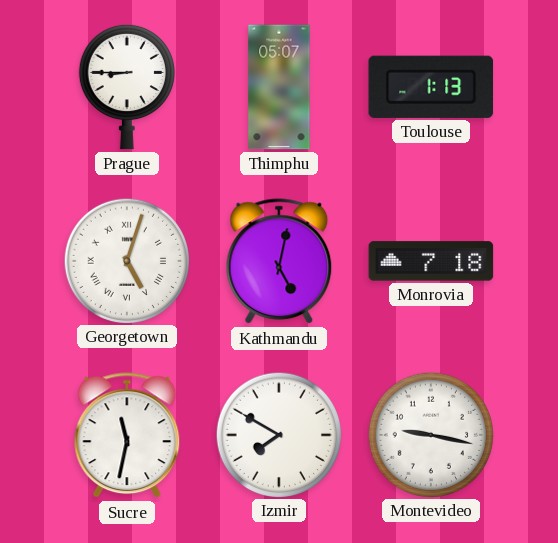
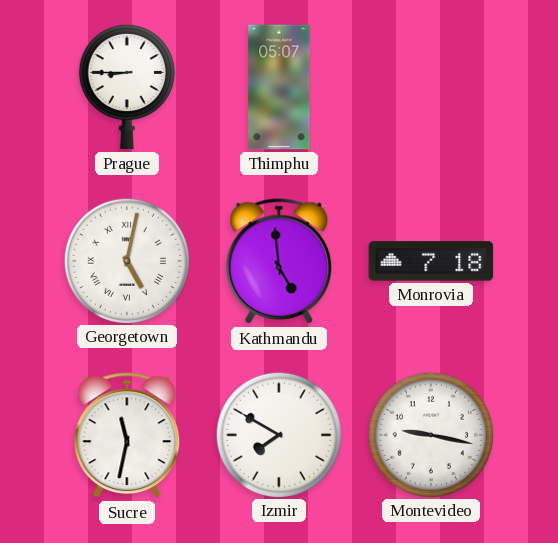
Toulouse: 1:13 -> none (431, 87)
Georgetown: 5:03 -> 5:02 (126, 260)
Kathmandu: 5:02 -> 4:59 (279, 262)
